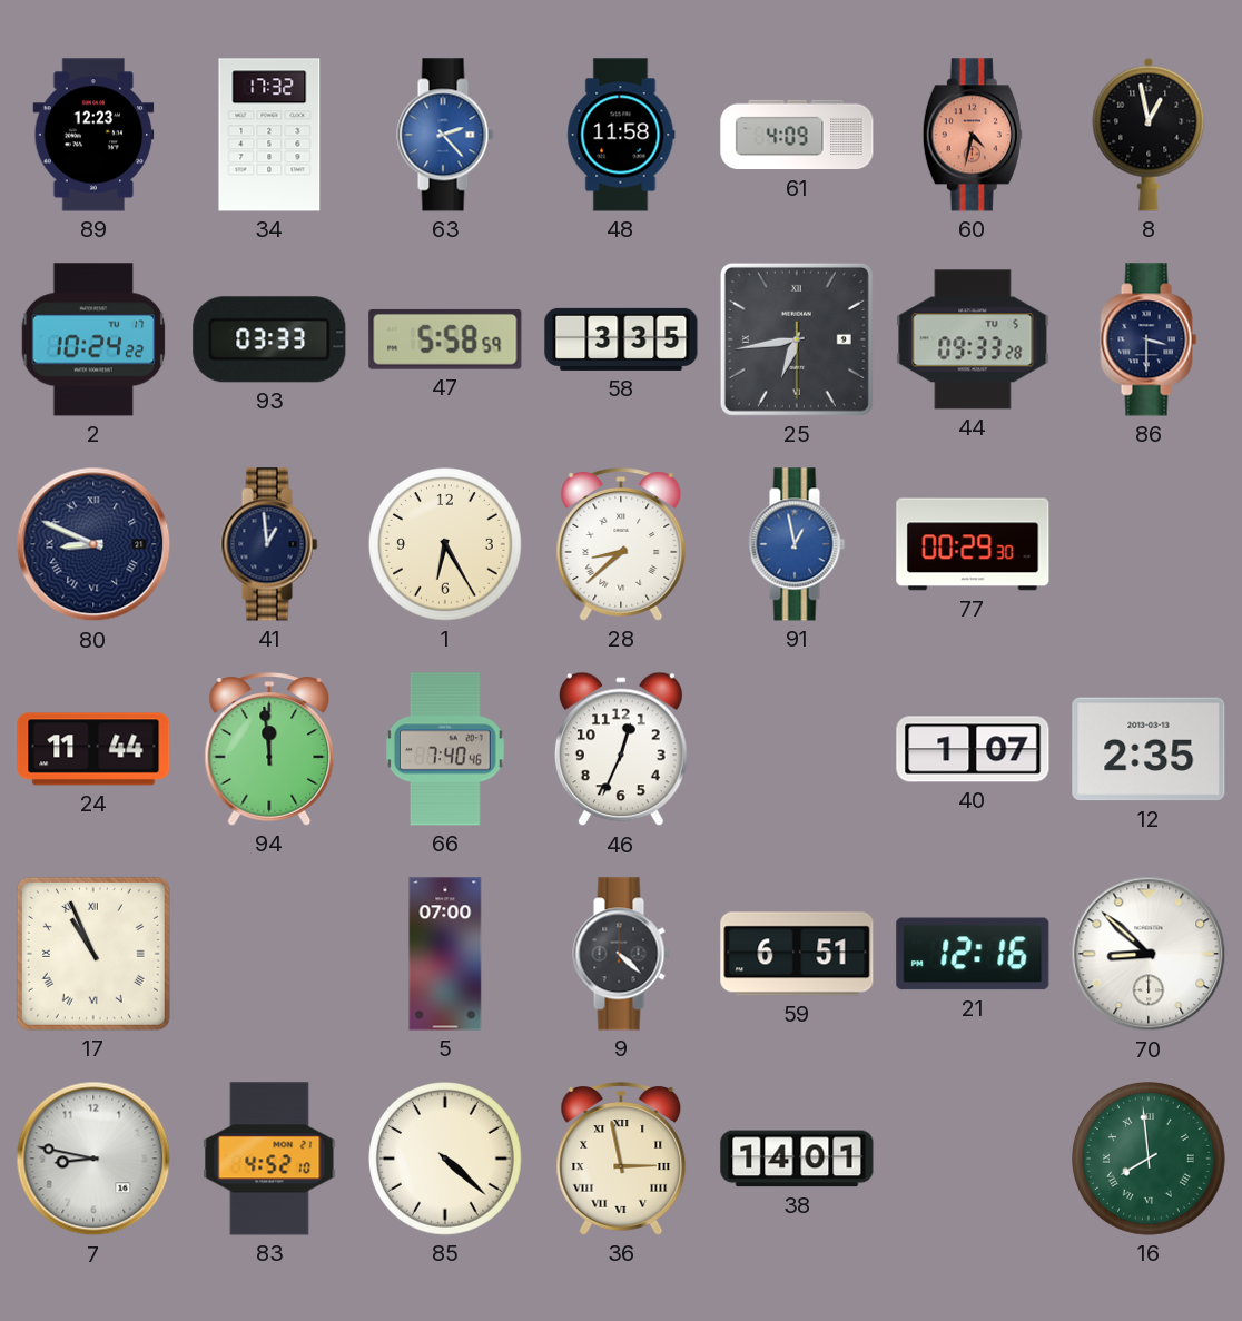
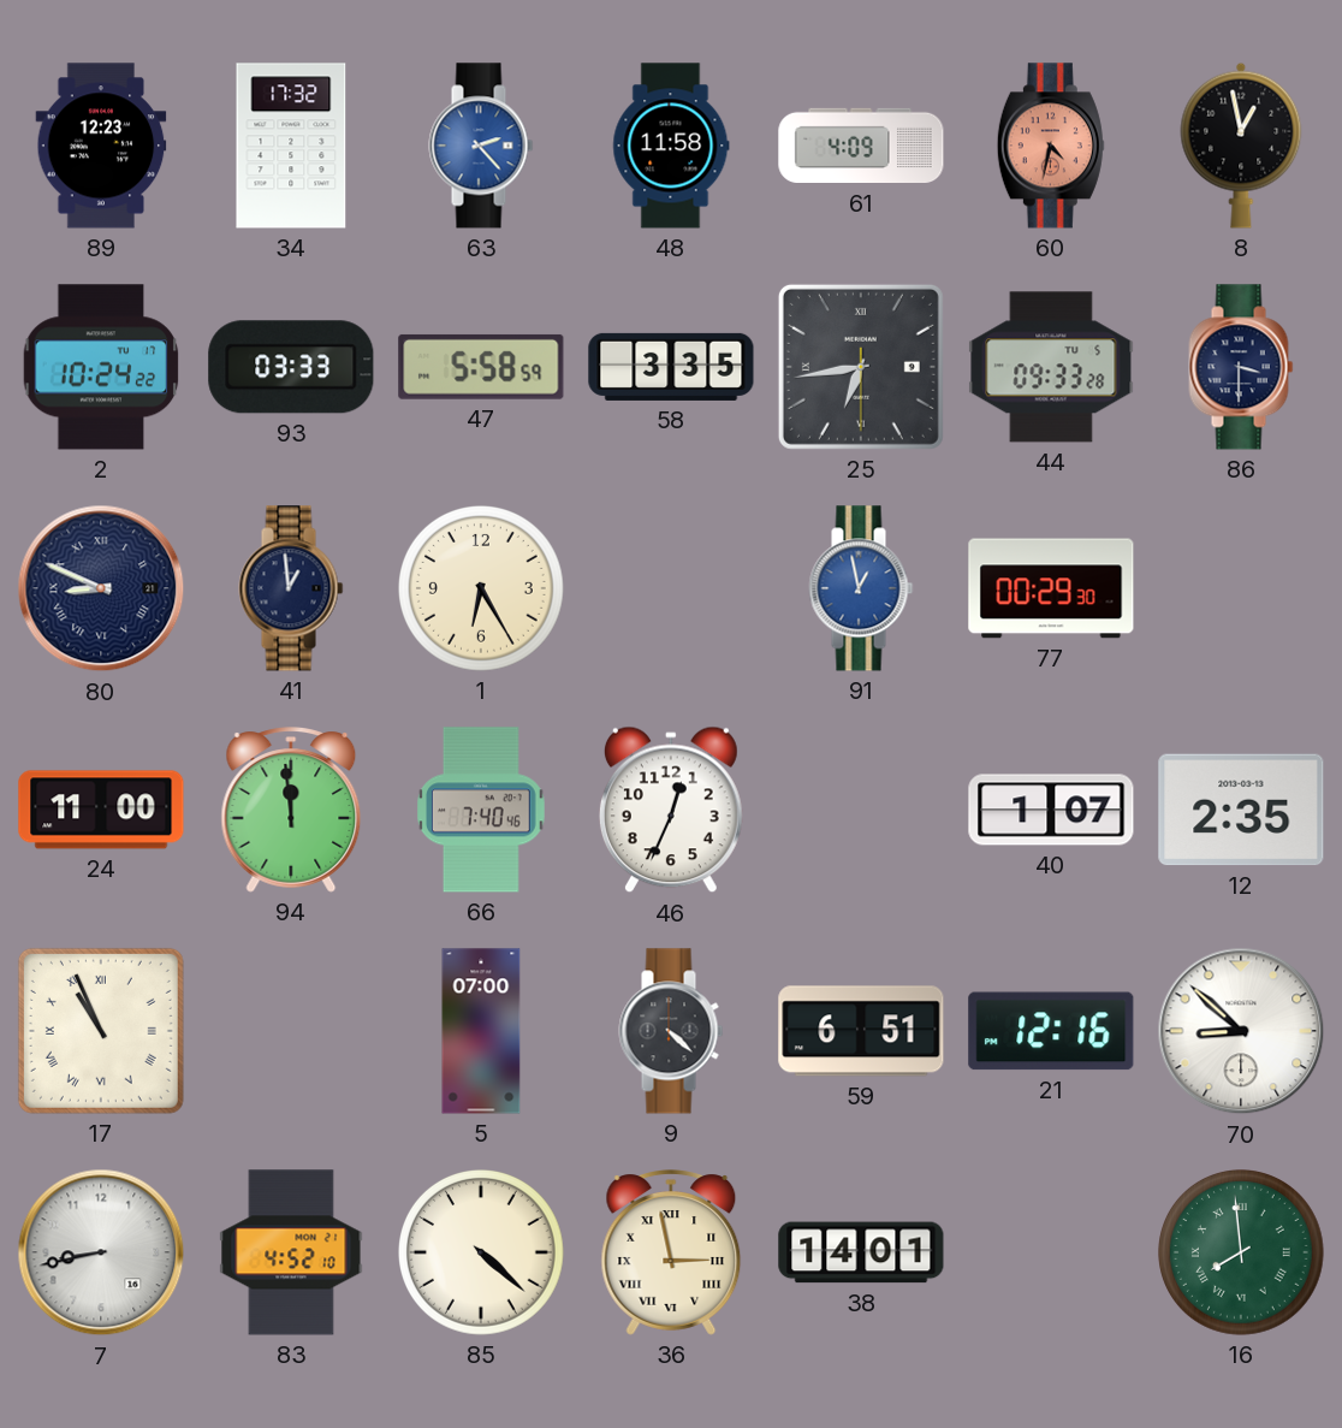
28: 8:38 -> none (621, 544)
24: 11:44 -> 11:00 (101, 810)
7: 8:47 -> 8:43 (101, 1252)
